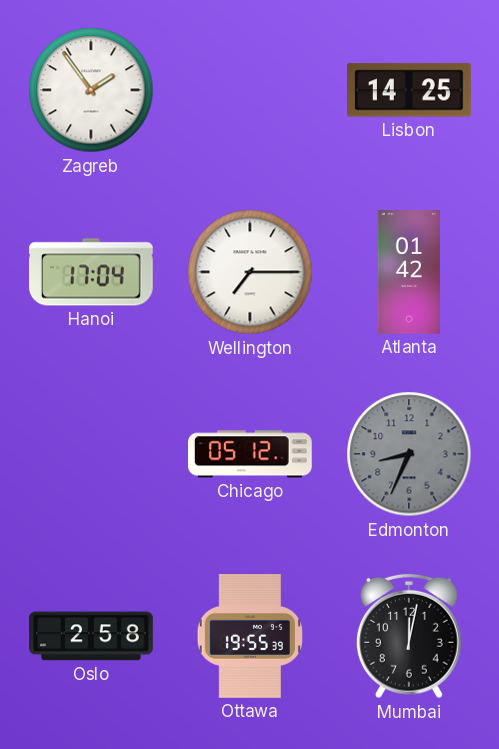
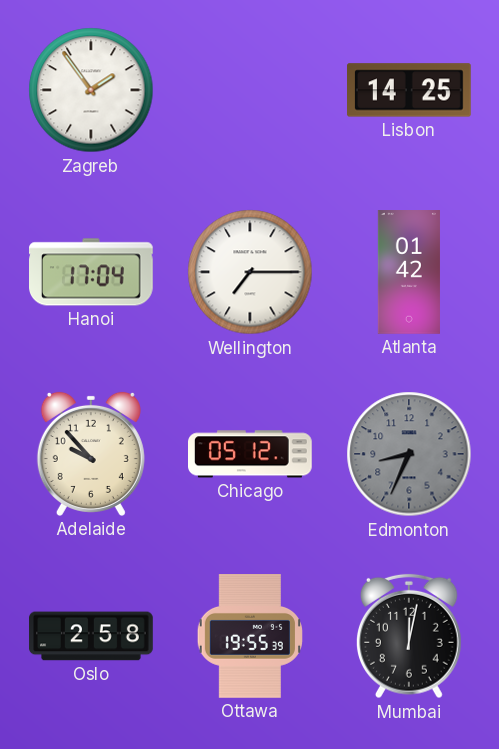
Adelaide: none -> 9:53 (91, 454)
